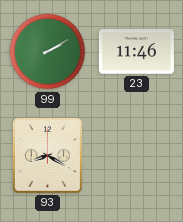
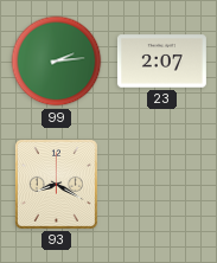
99: 2:10 -> 2:14 (57, 62)
23: 11:46 -> 2:07 (161, 62)
